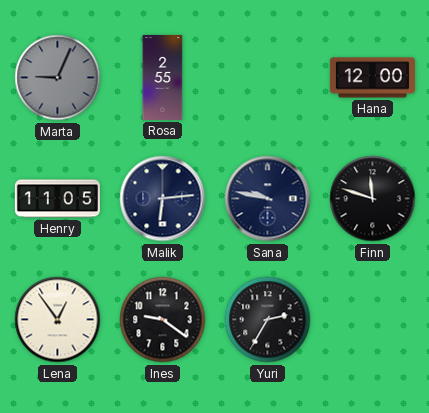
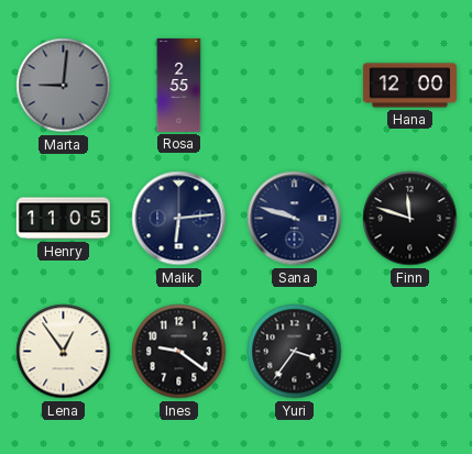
Marta: 9:04 -> 9:01 (64, 86)
Sana: 9:47 -> 9:48 (295, 219)
Yuri: 2:35 -> 3:36 (295, 352)
